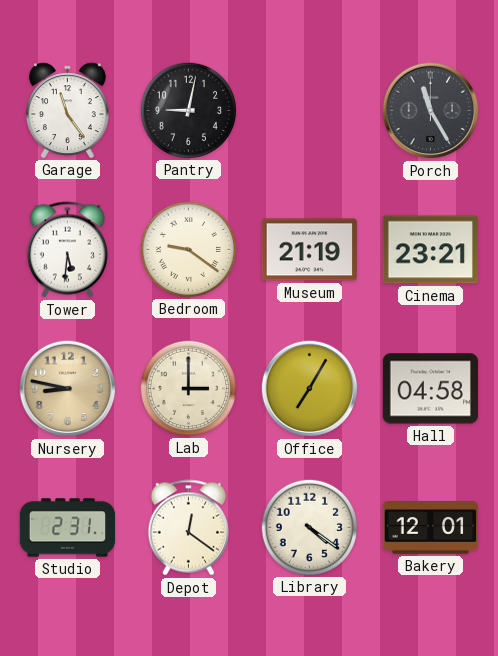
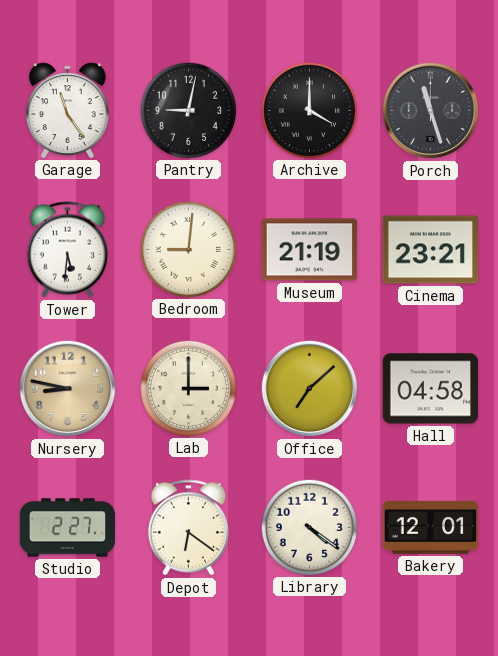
Archive: none -> 4:00 (309, 110)
Porch: 11:25 -> 11:27 (431, 111)
Bedroom: 9:21 -> 9:01 (188, 249)
Office: 7:05 -> 7:08 (310, 389)
Studio: 2:31 -> 2:27 (68, 528)
Depot: 12:21 -> 6:21 (188, 528)
